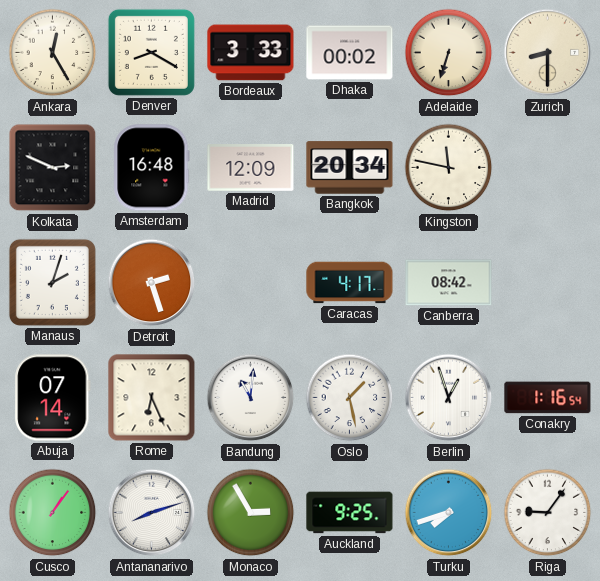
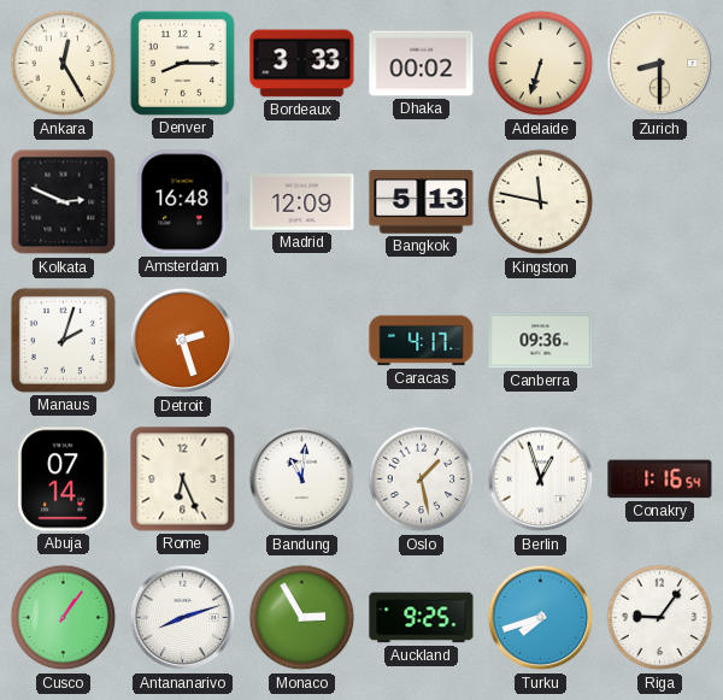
Denver: 8:20 -> 8:15 (182, 63)
Bangkok: 20:34 -> 5:13 (422, 202)
Canberra: 08:42 -> 09:36 (541, 341)
